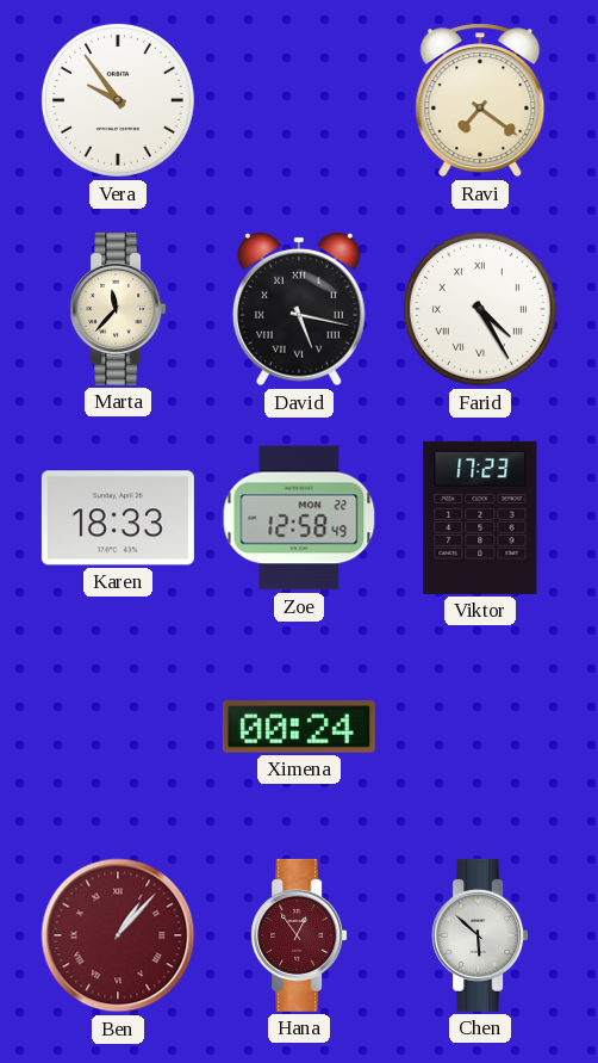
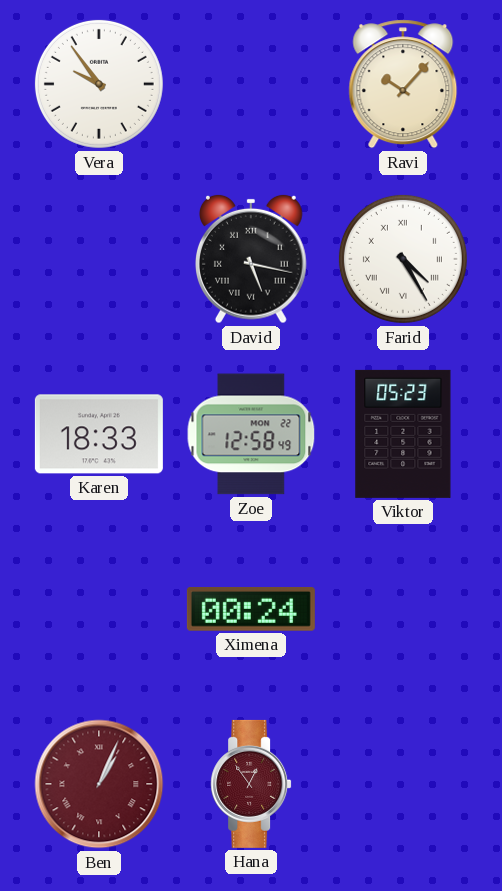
Ravi: 7:21 -> 10:07 (403, 84)
Marta: 11:37 -> none (118, 309)
Viktor: 17:23 -> 05:23 (403, 434)
Ben: 1:07 -> 1:04 (99, 784)
Chen: 5:52 -> none (480, 935)
